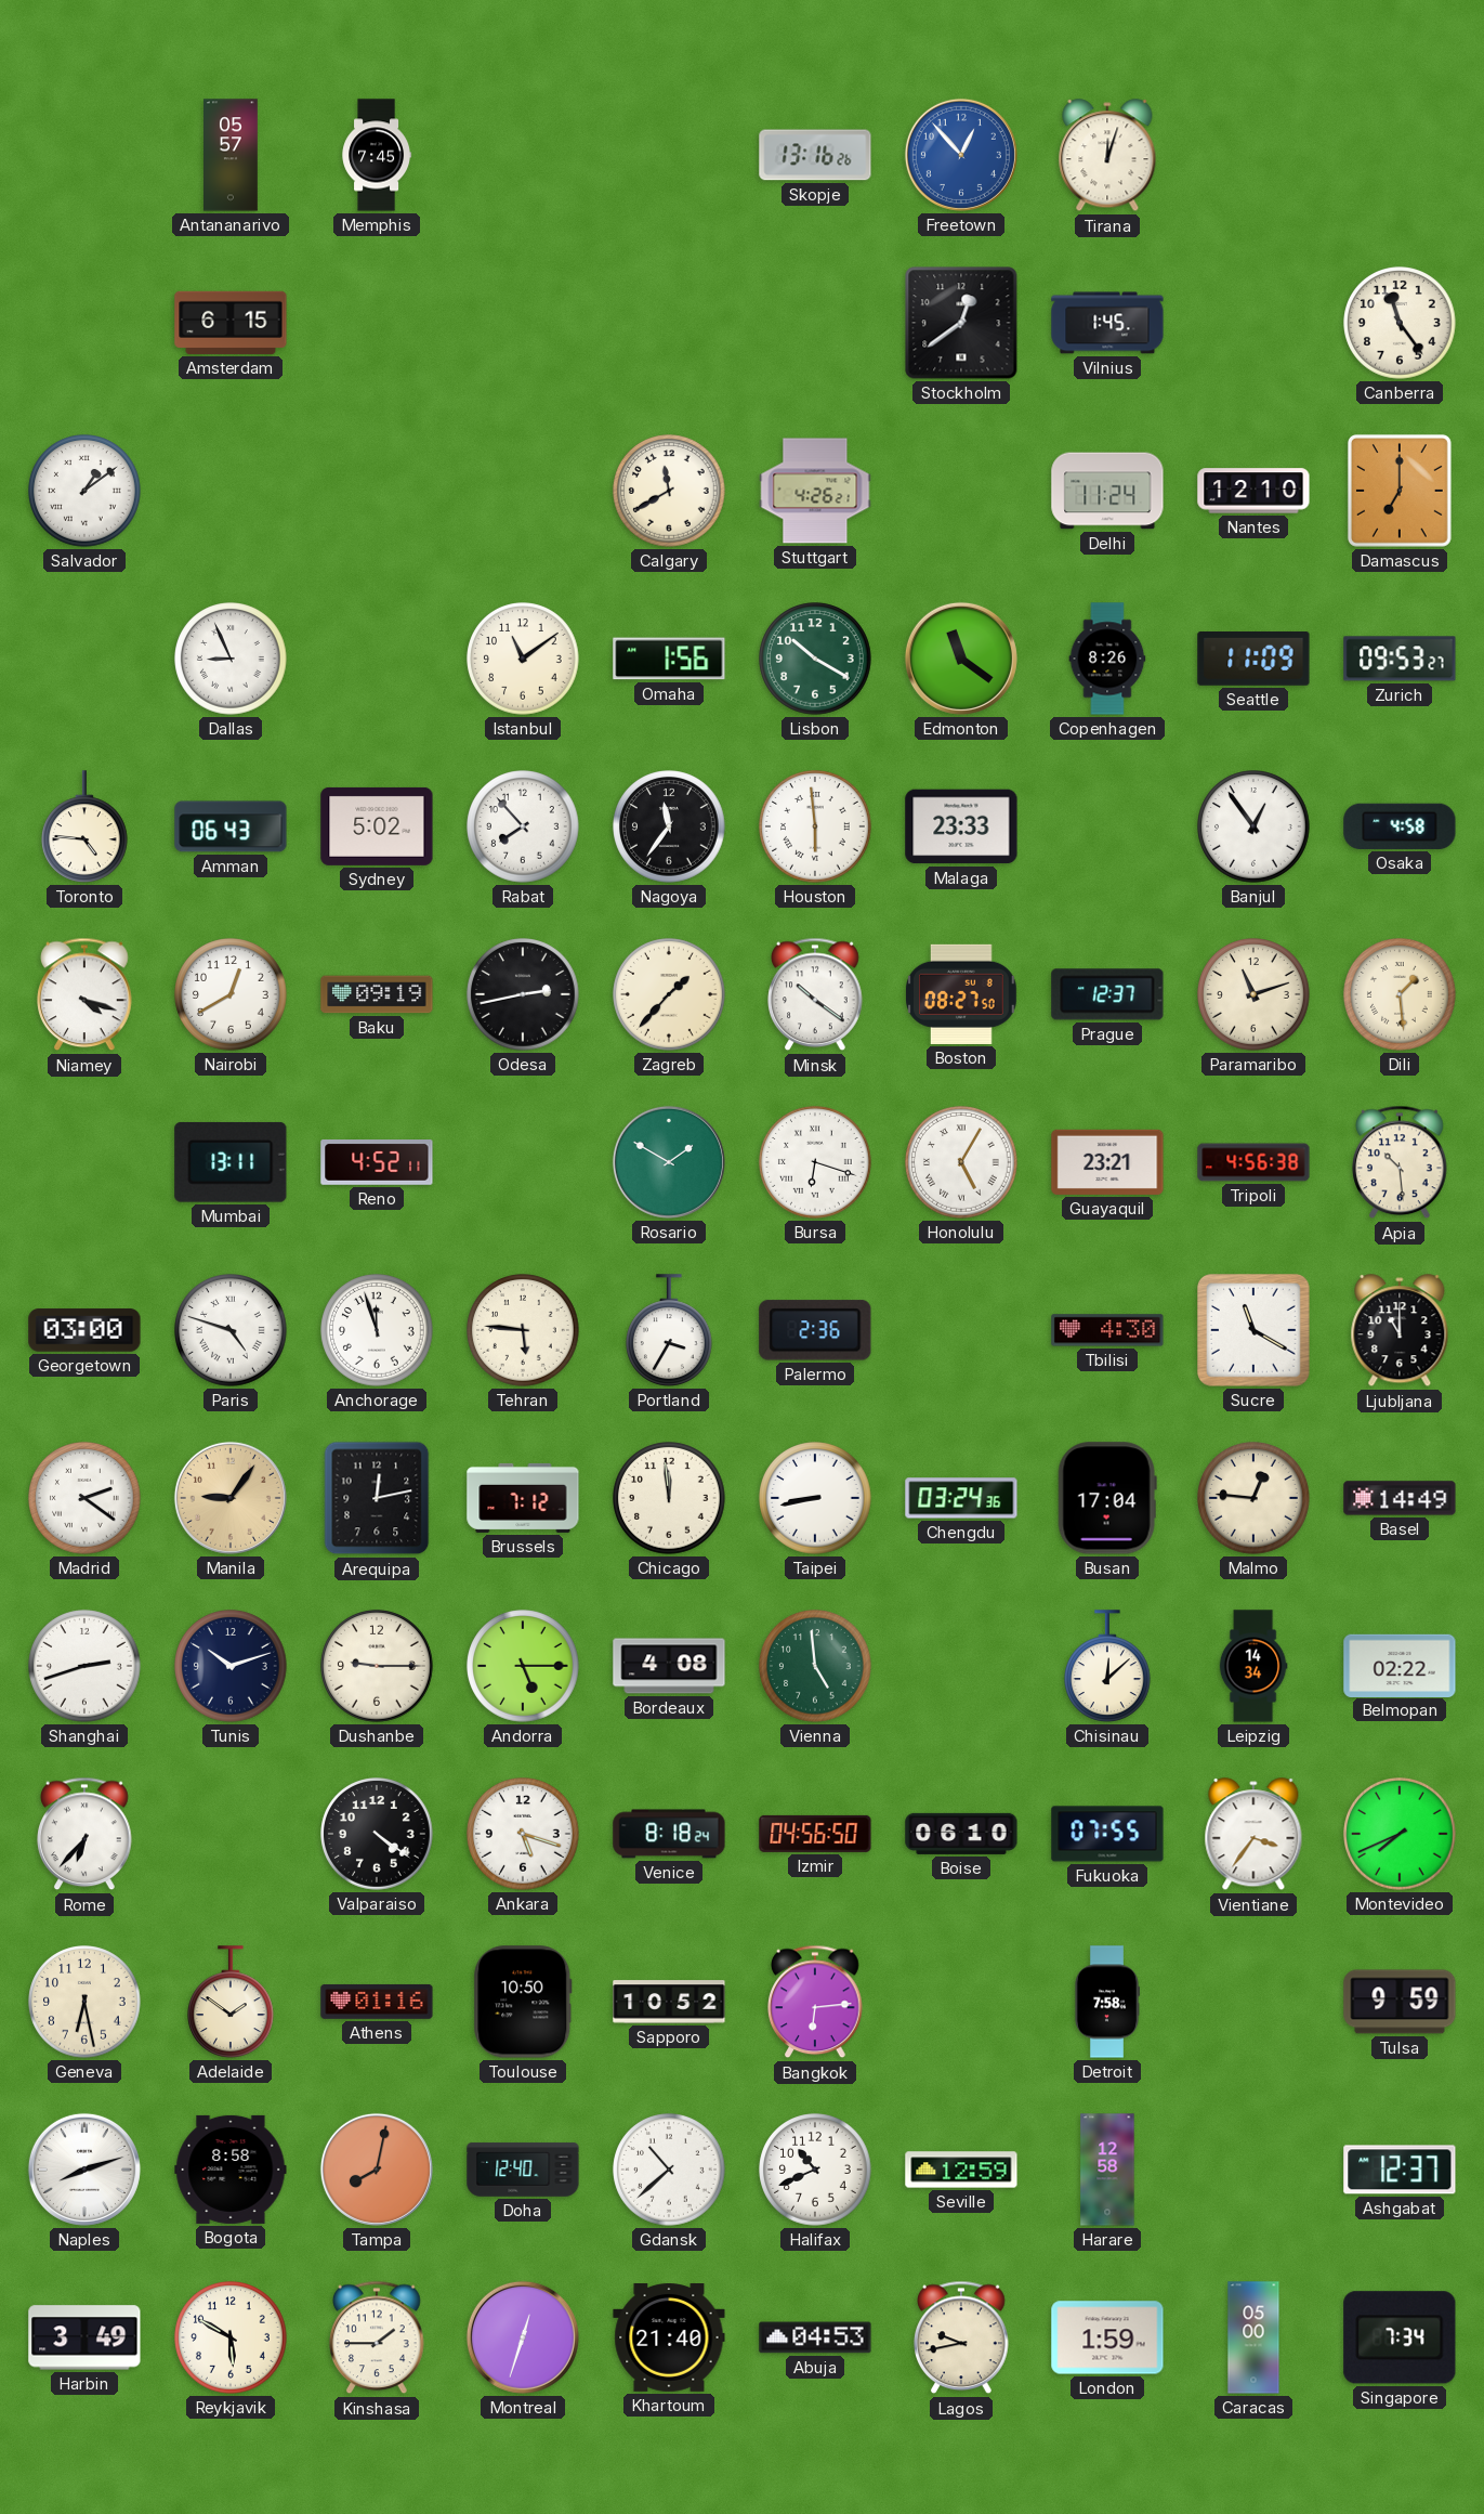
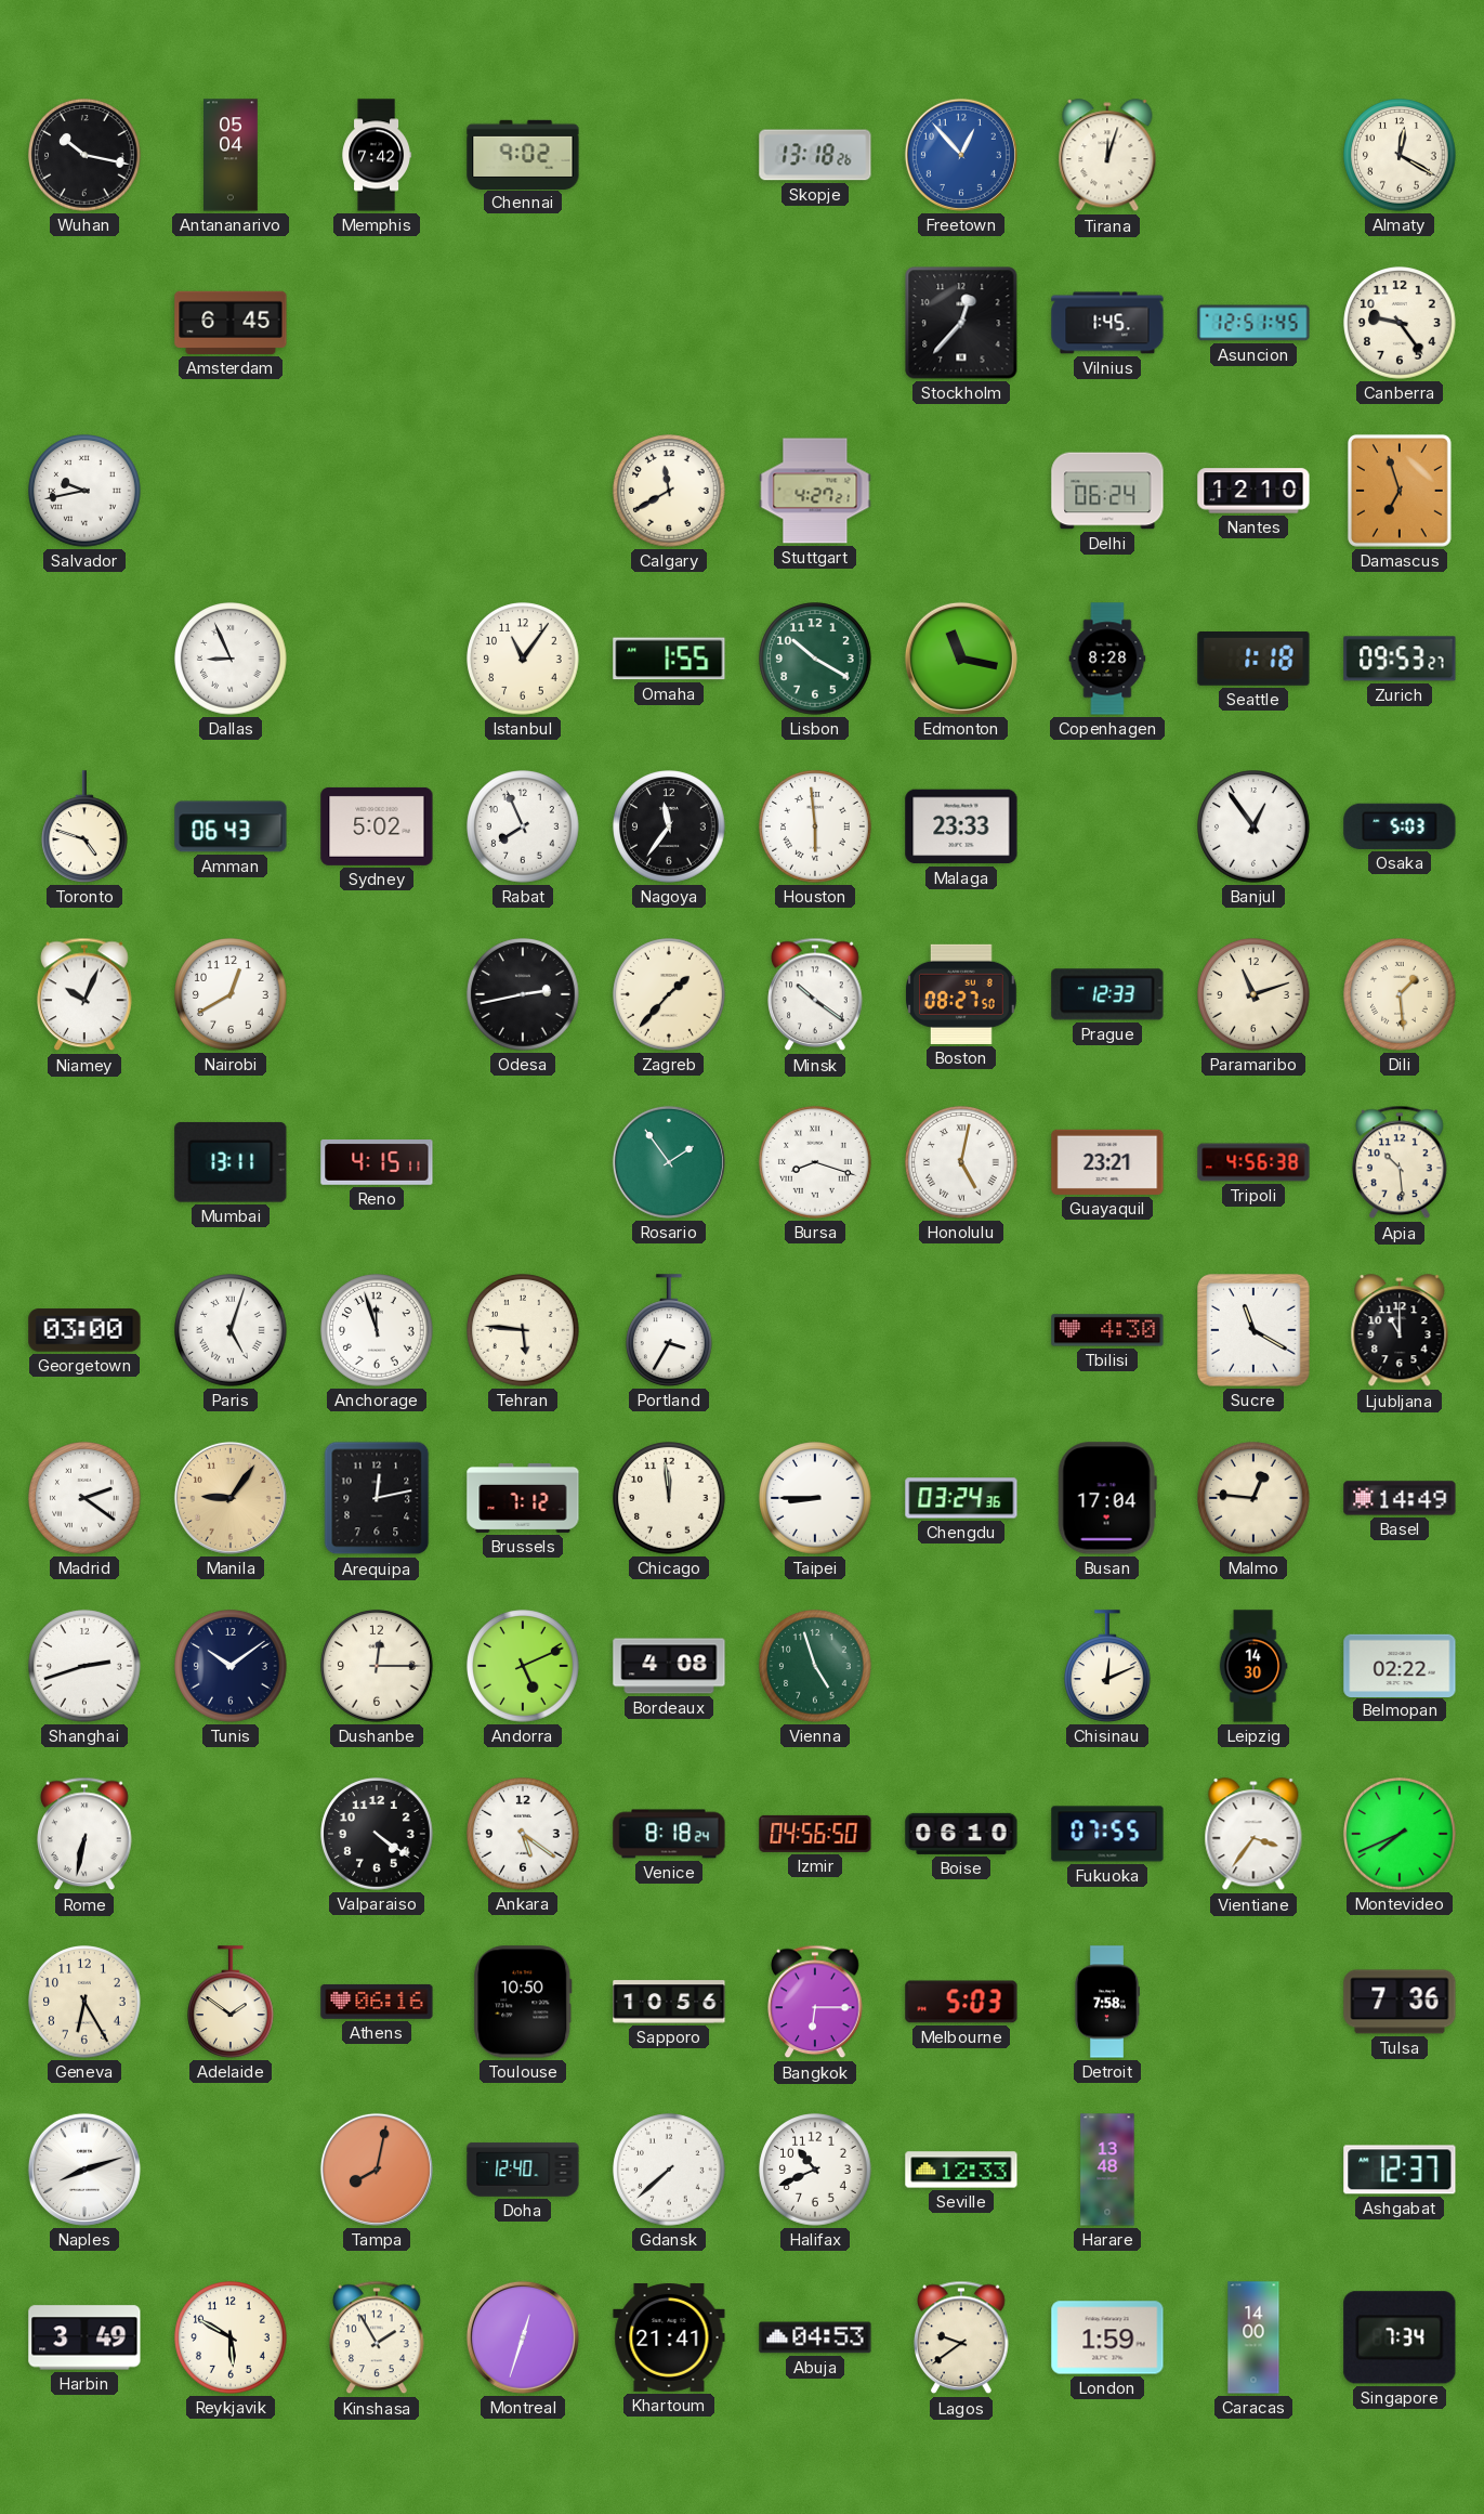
Wuhan: none -> 10:17 (84, 155)
Antananarivo: 05:57 -> 05:04 (232, 155)
Memphis: 7:45 -> 7:42 (376, 155)
Chennai: none -> 9:02 (523, 154)
Skopje: 13:16 -> 13:18 (815, 155)
Almaty: none -> 12:20 (1400, 155)
Amsterdam: 6:15 -> 6:45 (231, 323)
Stockholm: 12:39 -> 12:37 (961, 323)
Asuncion: none -> 12:51 (1253, 323)
Canberra: 11:24 -> 9:24 (1400, 323)
Salvador: 1:09 -> 9:43 (84, 491)
Stuttgart: 4:26 -> 4:27 (815, 491)
Delhi: 11:24 -> 06:24 (1107, 491)
Damascus: 7:00 -> 6:57 (1400, 491)
Istanbul: 11:09 -> 11:06 (523, 659)
Omaha: 1:56 -> 1:55 (669, 659)
Edmonton: 11:21 -> 11:17 (961, 659)
Copenhagen: 8:26 -> 8:28 (1107, 659)
Seattle: 11:09 -> 1:18 (1253, 659)
Toronto: 4:46 -> 4:48 (86, 826)
Rabat: 7:53 -> 7:56 (523, 826)
Osaka: 4:58 -> 5:03 (1400, 826)
Niamey: 4:18 -> 10:04 (84, 994)
Baku: 09:19 -> none (377, 994)
Prague: 12:37 -> 12:33 (1107, 994)
Reno: 4:52 -> 4:15 (377, 1163)
Rosario: 1:50 -> 1:54 (669, 1162)
Bursa: 6:18 -> 8:18 (815, 1162)
Honolulu: 5:05 -> 5:02 (961, 1162)
Paris: 4:48 -> 5:03 (231, 1330)
Palermo: 2:36 -> none (815, 1330)
Taipei: 8:43 -> 8:45 (815, 1498)
Tunis: 10:12 -> 10:09 (231, 1666)
Dushanbe: 9:15 -> 12:15 (377, 1666)
Andorra: 5:15 -> 5:11 (523, 1666)
Vienna: 4:59 -> 4:57 (815, 1666)
Chisinau: 12:08 -> 12:11 (1108, 1666)
Leipzig: 14:34 -> 14:30 (1253, 1666)
Rome: 6:37 -> 6:32 (84, 1834)
Ankara: 5:18 -> 5:21 (523, 1834)
Geneva: 6:28 -> 6:25 (84, 2002)
Athens: 01:16 -> 06:16 (377, 2002)
Sapporo: 10:52 -> 10:56 (669, 2002)
Bangkok: 6:14 -> 6:15 (815, 2002)
Melbourne: none -> 5:03 (961, 2002)
Tulsa: 9:59 -> 7:36 (1400, 2002)
Bogota: 8:58 -> none (231, 2170)
Gdansk: 10:38 -> 7:38 (669, 2170)
Seville: 12:59 -> 12:33 (961, 2170)
Harare: 12:58 -> 13:48 (1107, 2170)
Kinshasa: 1:45 -> 1:55 (377, 2337)
Khartoum: 21:40 -> 21:41 (669, 2339)
Lagos: 9:43 -> 9:39 (961, 2337)
Caracas: 05:00 -> 14:00 (1253, 2337)
